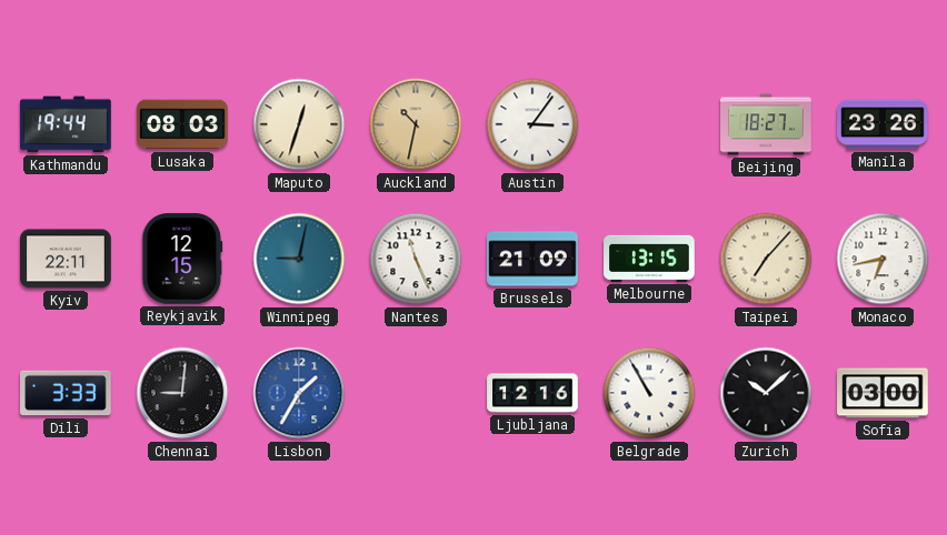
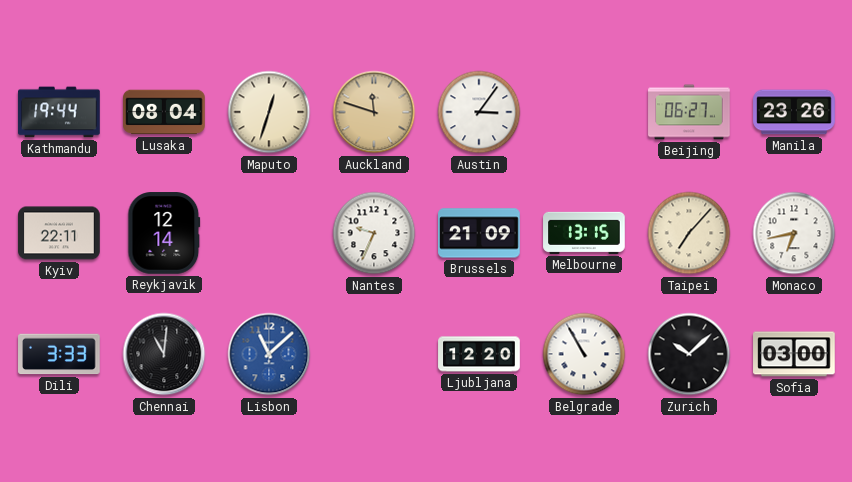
Lusaka: 08:03 -> 08:04 (164, 112)
Auckland: 10:32 -> 11:48 (374, 112)
Beijing: 18:27 -> 06:27 (689, 112)
Reykjavik: 12:15 -> 12:14 (164, 233)
Winnipeg: 9:02 -> none (299, 259)
Nantes: 11:26 -> 9:34 (374, 233)
Chennai: 9:01 -> 11:01 (164, 354)
Lisbon: 1:35 -> 11:08 (269, 354)
Ljubljana: 12:16 -> 12:20 (479, 354)
